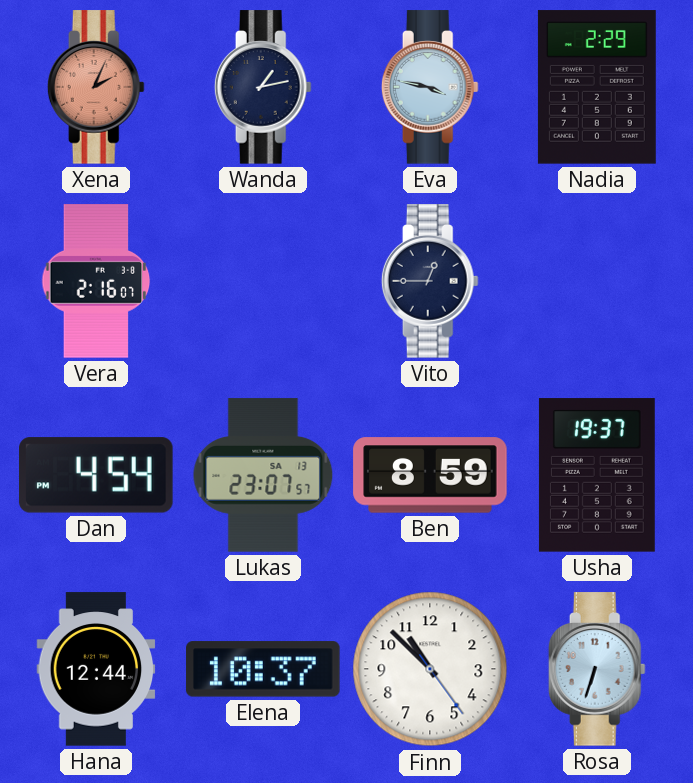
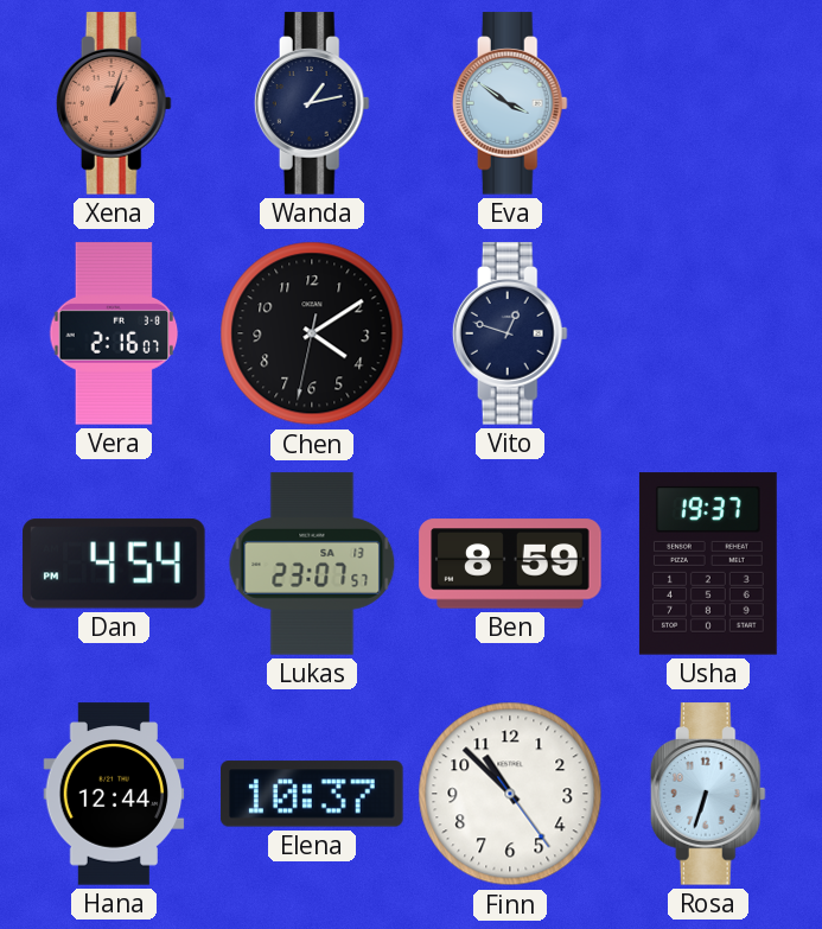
Xena: 2:04 -> 1:03 (114, 103)
Eva: 3:47 -> 3:51 (510, 103)
Nadia: 2:29 -> none (597, 87)
Chen: none -> 4:09 (312, 333)
Vito: 12:45 -> 12:48 (510, 333)
